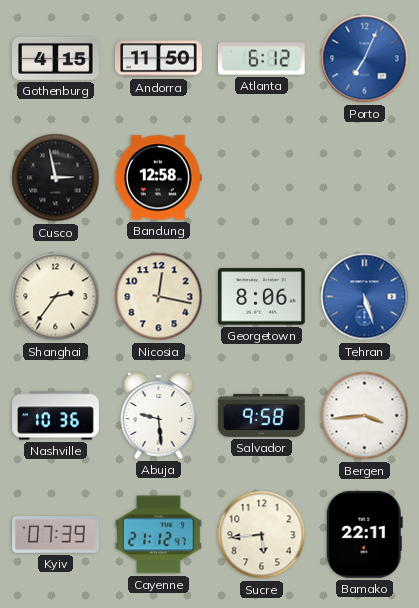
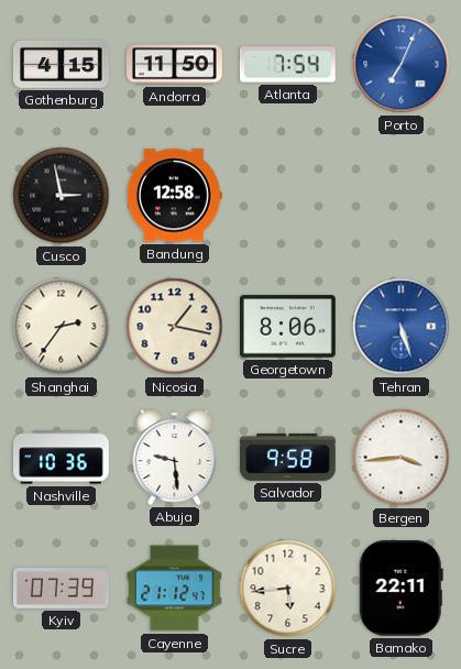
Atlanta: 6:12 -> 7:54 (288, 65)
Nicosia: 12:17 -> 1:17 (175, 327)
